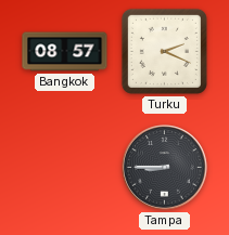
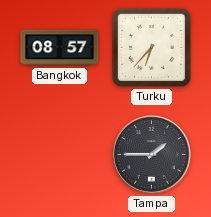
Turku: 2:19 -> 6:37 (151, 47)
Tampa: 8:45 -> 1:45 (152, 155)
